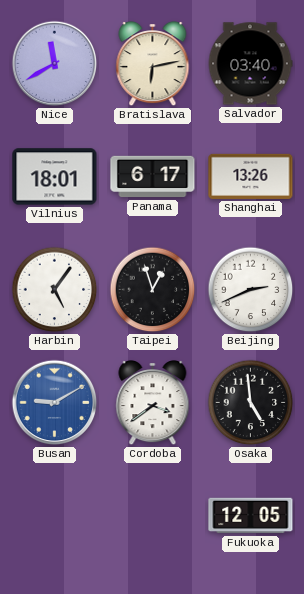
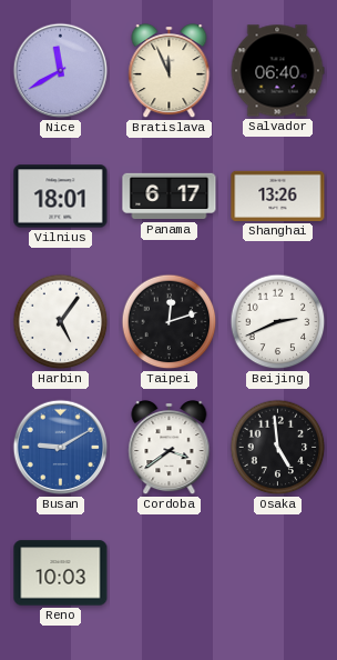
Bratislava: 6:13 -> 11:56 (170, 72)
Salvador: 03:40 -> 06:40 (277, 71)
Taipei: 12:57 -> 12:12 (170, 322)
Reno: none -> 10:03 (61, 573)
Fukuoka: 12:05 -> none (251, 516)
